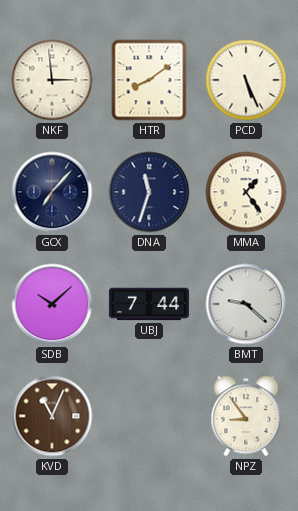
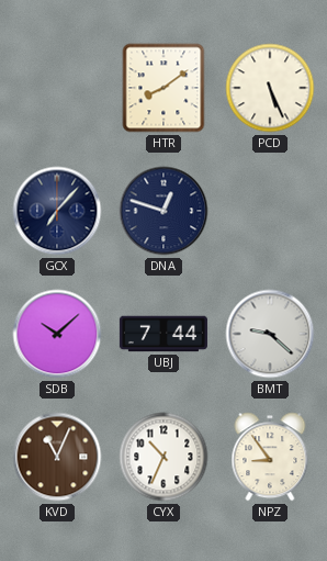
NKF: 2:59 -> none (52, 80)
DNA: 11:33 -> 12:48 (163, 211)
MMA: 1:24 -> none (246, 192)
CYX: none -> 10:34 (163, 457)
